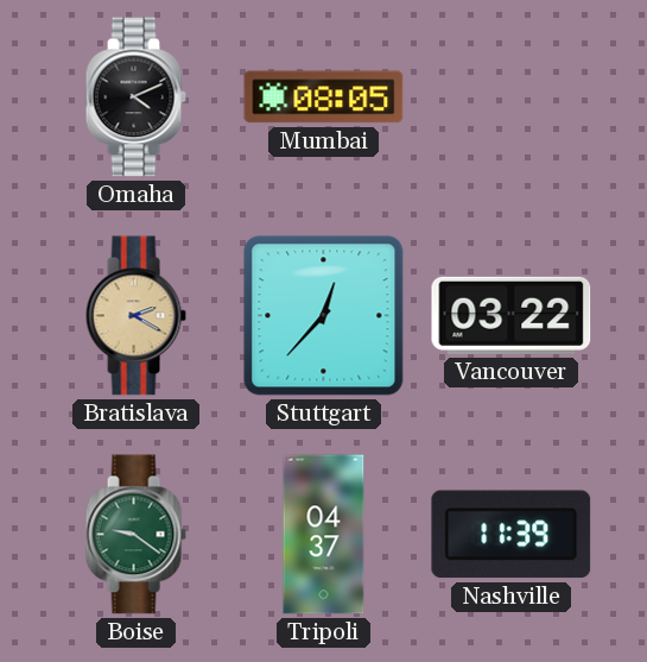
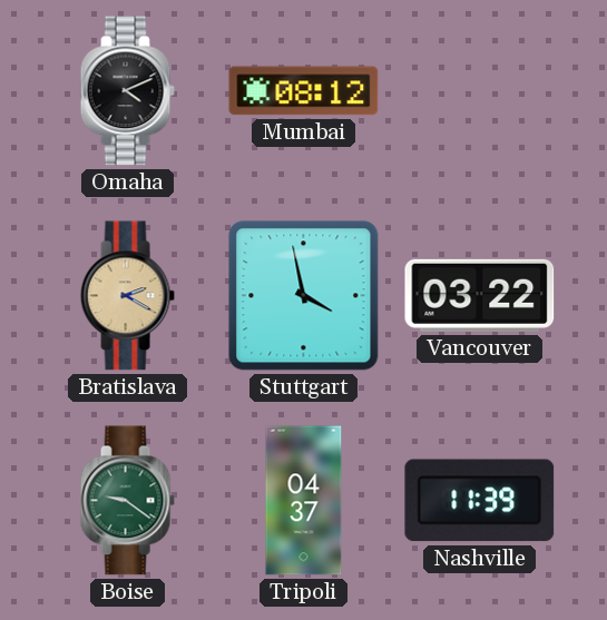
Mumbai: 08:05 -> 08:12 (304, 91)
Stuttgart: 12:37 -> 3:58 (304, 296)
